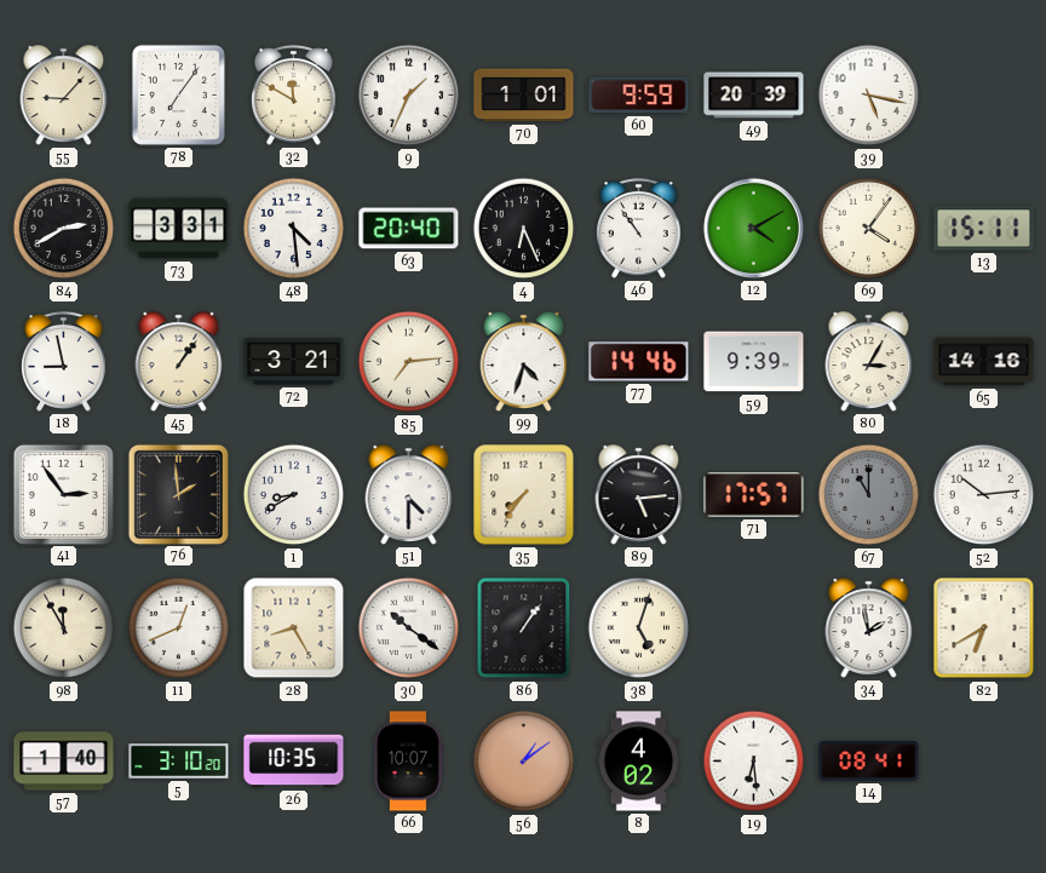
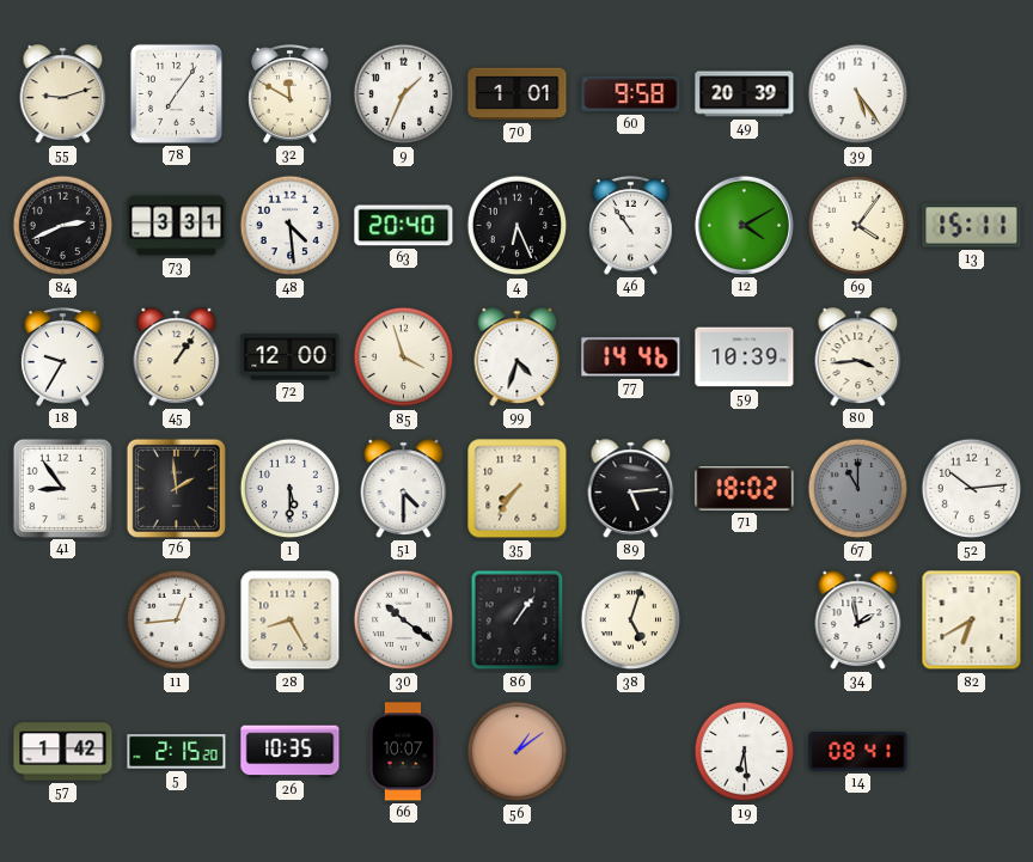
55: 9:07 -> 9:12 (63, 94)
60: 9:59 -> 9:58 (631, 94)
39: 5:17 -> 5:24 (858, 94)
84: 2:40 -> 2:41 (63, 226)
18: 8:58 -> 9:35 (63, 357)
72: 3:21 -> 12:00 (291, 357)
85: 7:14 -> 3:57 (404, 357)
59: 9:39 -> 10:39 (745, 357)
80: 3:05 -> 3:44 (858, 357)
65: 14:16 -> none (984, 362)
41: 2:54 -> 8:54 (62, 488)
1: 8:40 -> 5:30 (291, 489)
71: 17:57 -> 18:02 (745, 489)
98: 11:55 -> none (64, 628)
11: 12:41 -> 12:44 (177, 620)
57: 1:40 -> 1:42 (63, 752)
5: 3:10 -> 2:15 (177, 752)
8: 4:02 -> none (639, 762)
